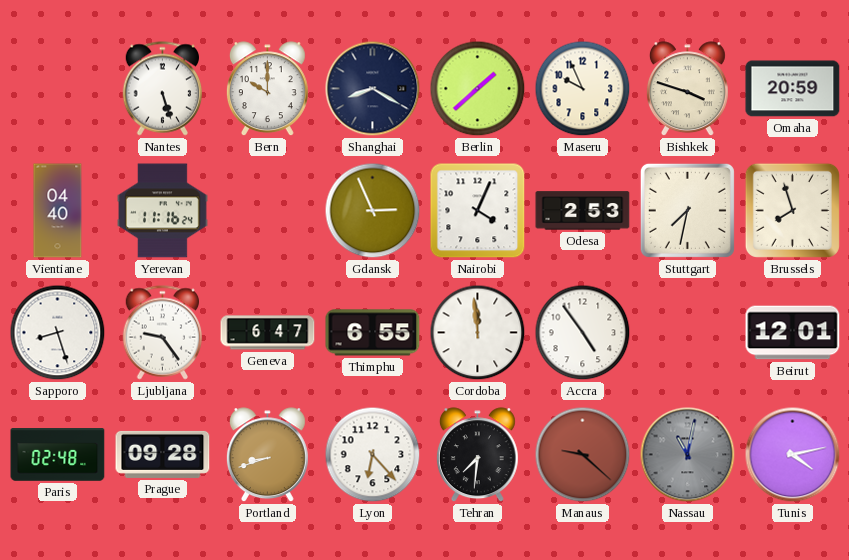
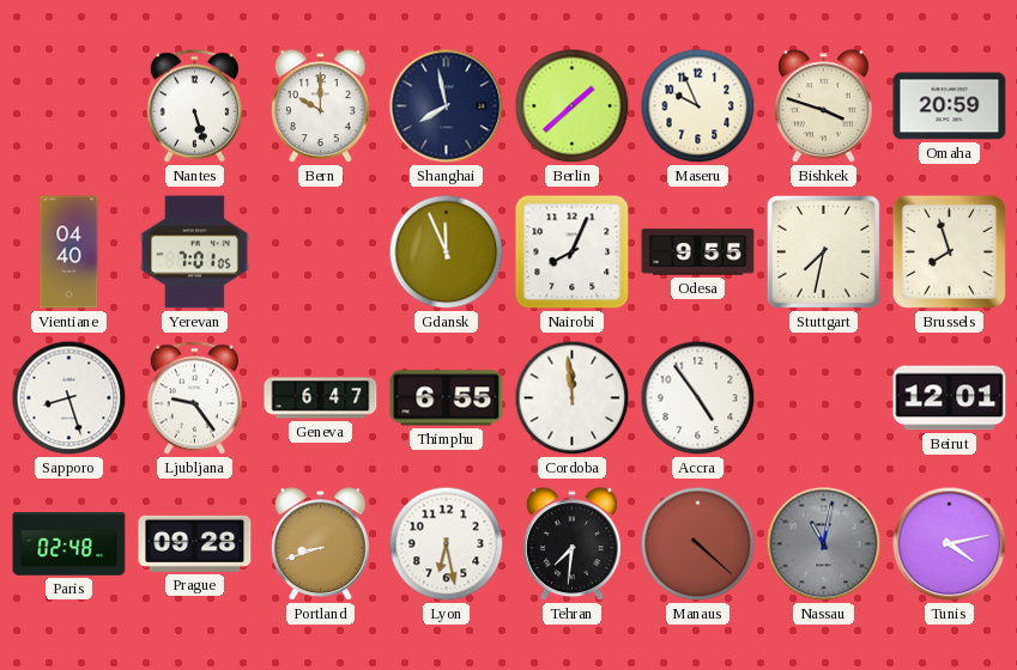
Shanghai: 8:20 -> 7:58 (447, 106)
Yerevan: 11:16 -> 7:01 (195, 252)
Gdansk: 2:56 -> 11:56 (447, 252)
Nairobi: 4:04 -> 8:04 (573, 252)
Odesa: 2:53 -> 9:55 (698, 252)
Lyon: 6:23 -> 6:28 (447, 544)
Manaus: 9:22 -> 4:22 (698, 544)
